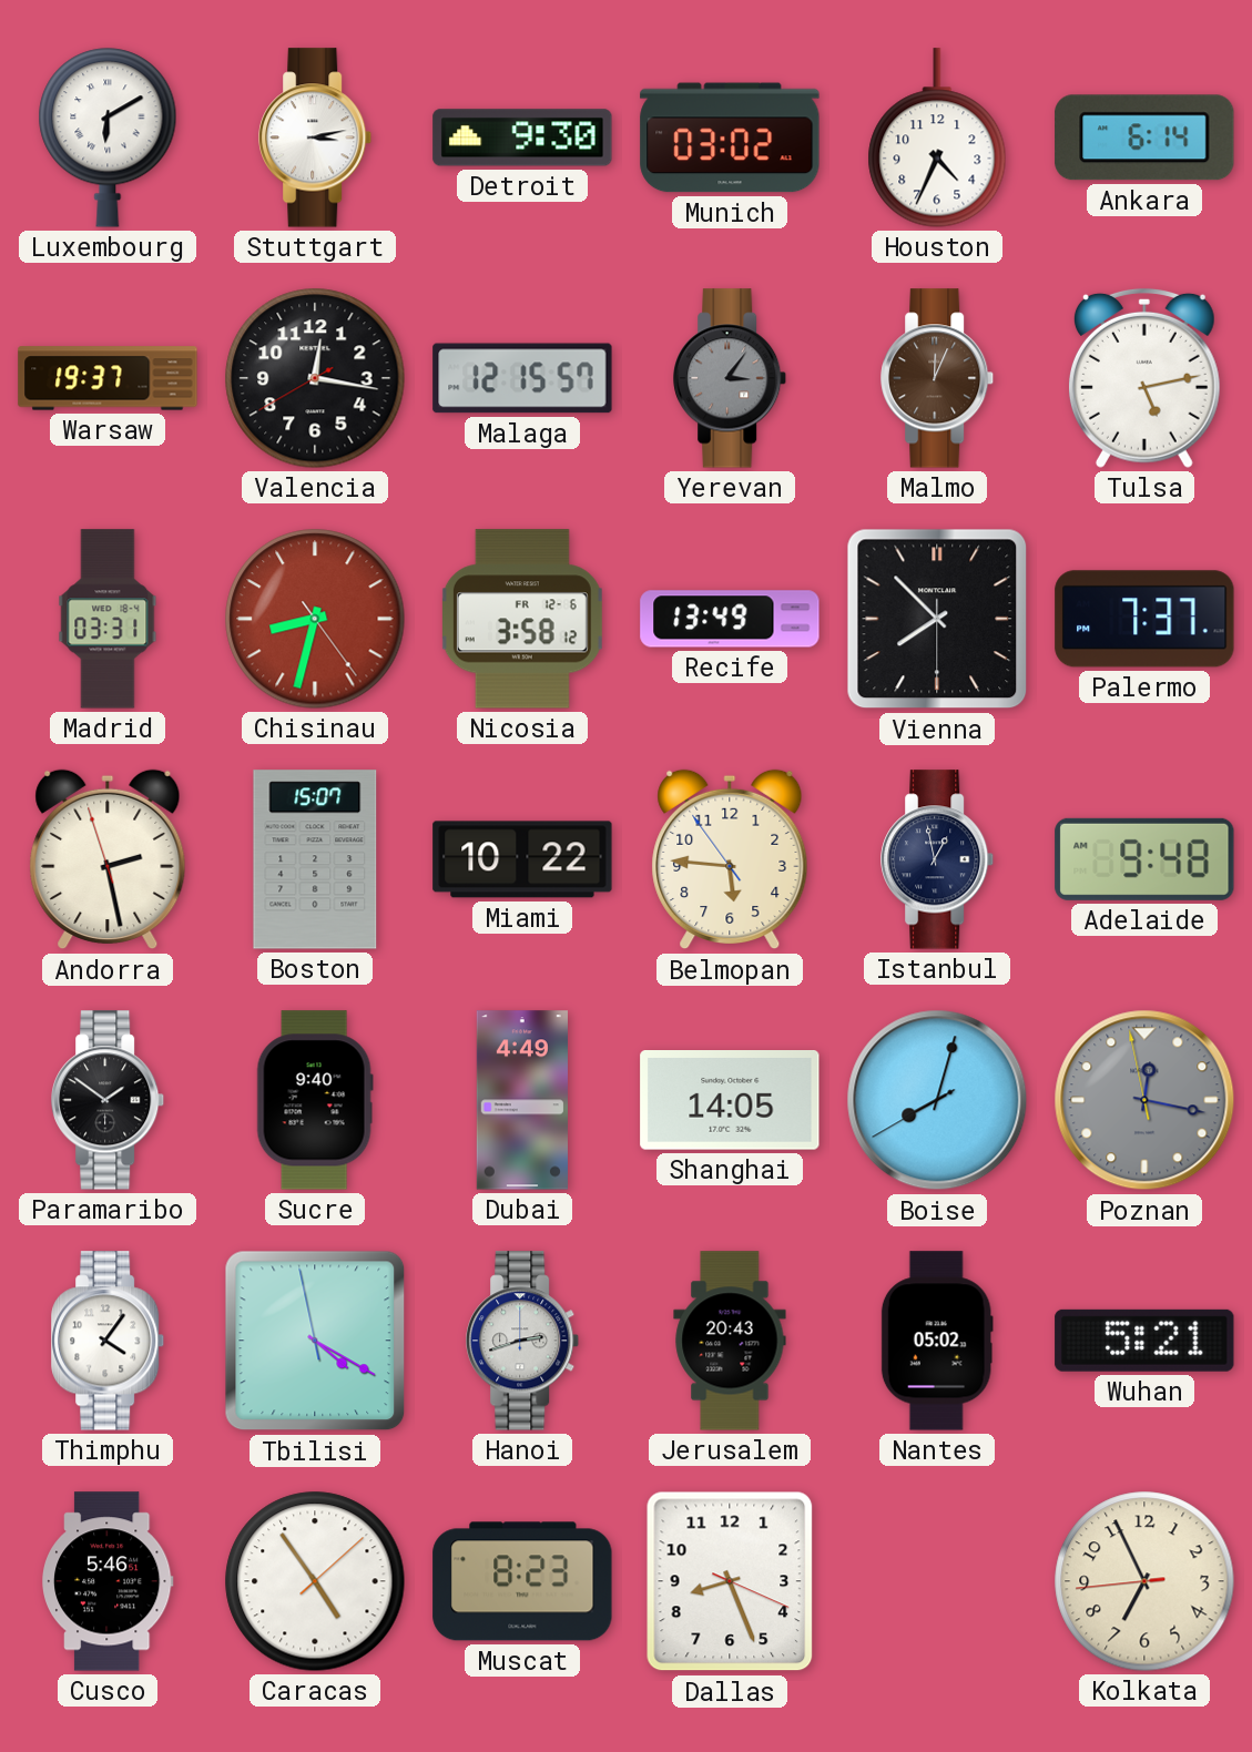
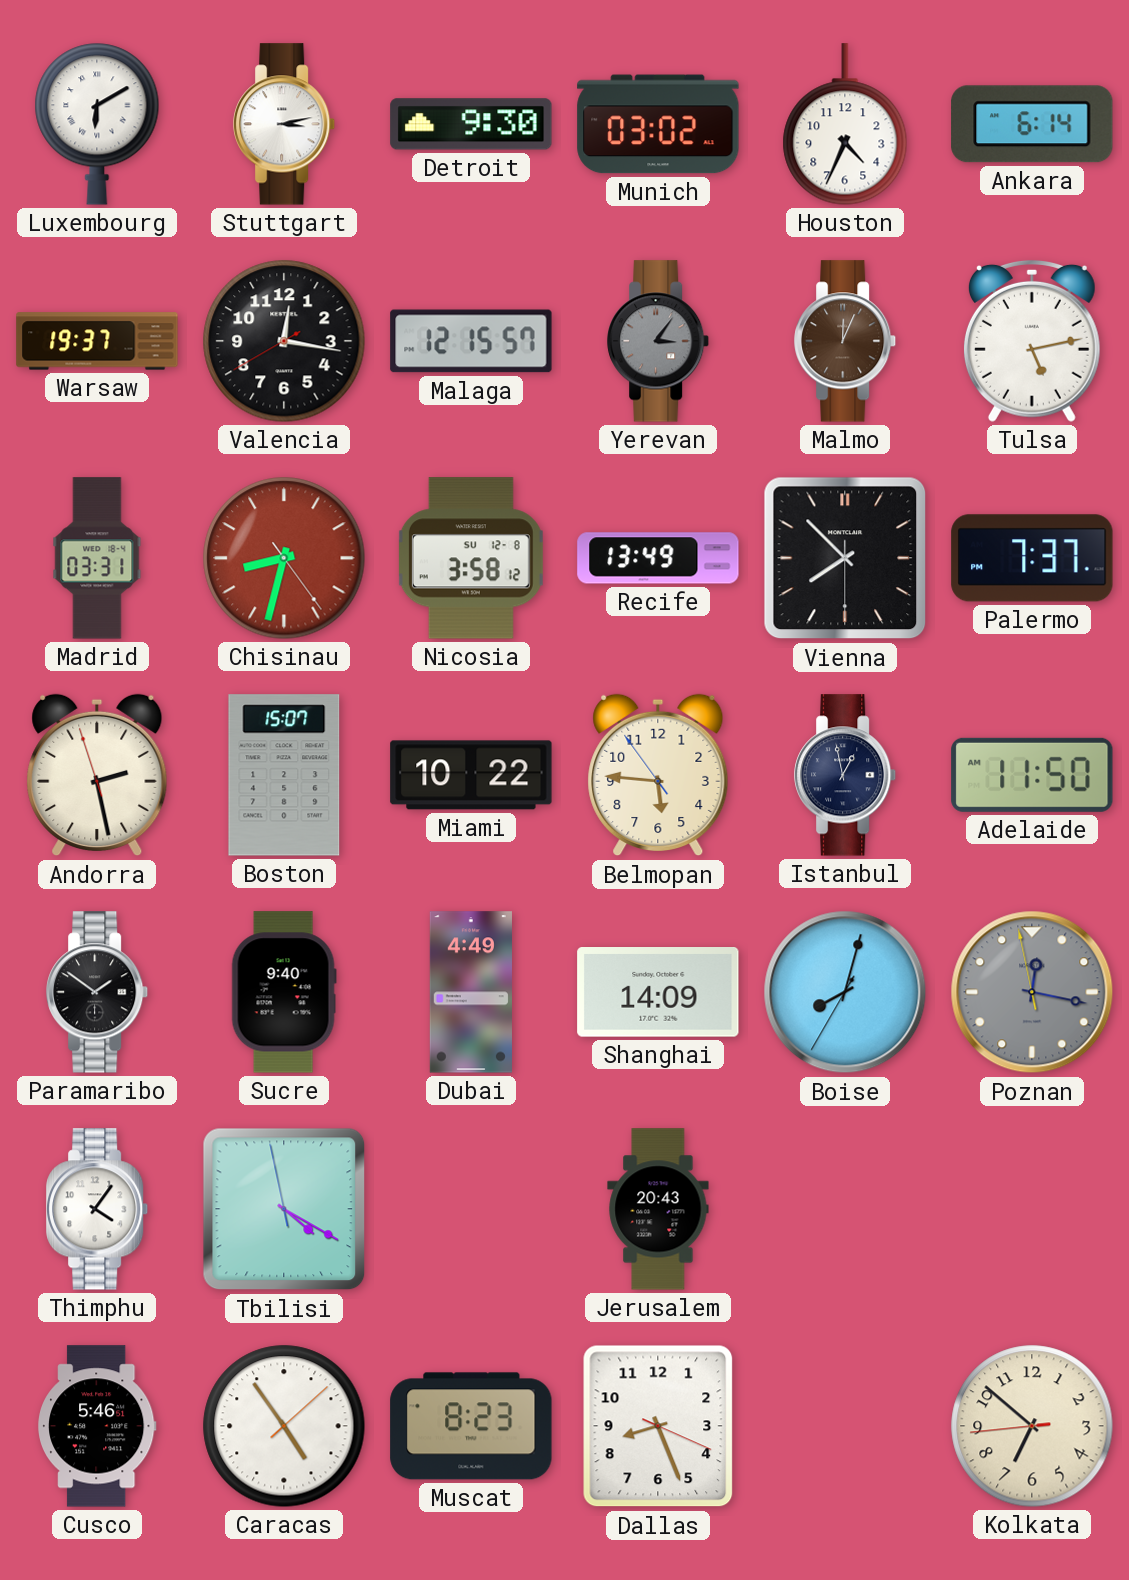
Nicosia date: FR 12-6 -> SU 12-8 (471, 558)
Adelaide: 9:48 -> 11:50 (1032, 775)
Shanghai: 14:05 -> 14:09 (658, 992)
Boise: 8:02:40 -> 8:02:35 (845, 992)
Hanoi: 2:42 -> none (523, 1341)
Nantes: 05:02 -> none (937, 1341)
Wuhan: 5:21 -> none (1144, 1341)
Kolkata: 6:55 -> 6:51 (1032, 1426)
